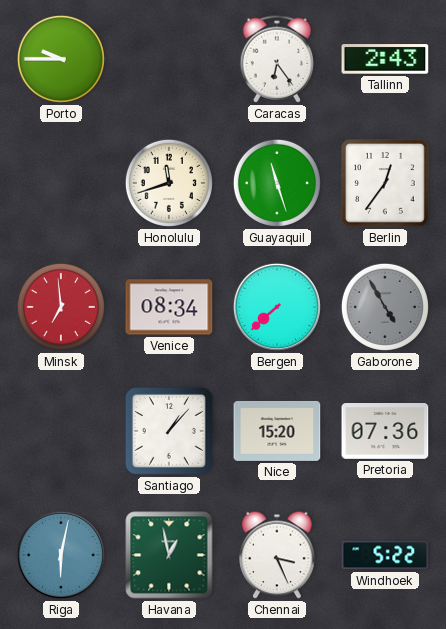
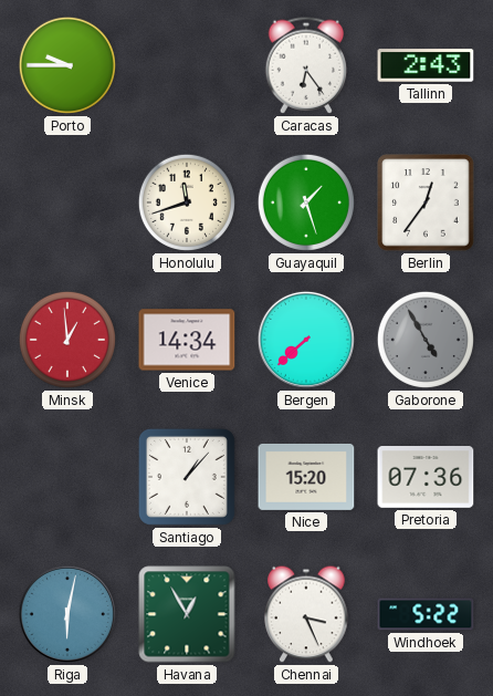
Guayaquil: 11:27 -> 1:27 (306, 202)
Minsk: 6:59 -> 12:59 (67, 340)
Venice: 08:34 -> 14:34 (187, 340)
Havana: 12:58 -> 12:55 (187, 614)
